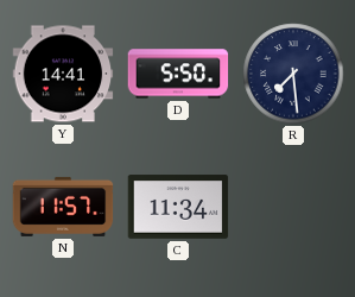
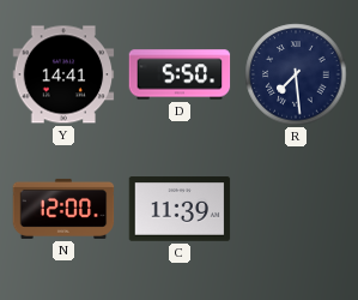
N: 11:57 -> 12:00 (63, 209)
C: 11:34 -> 11:39 (180, 209)
